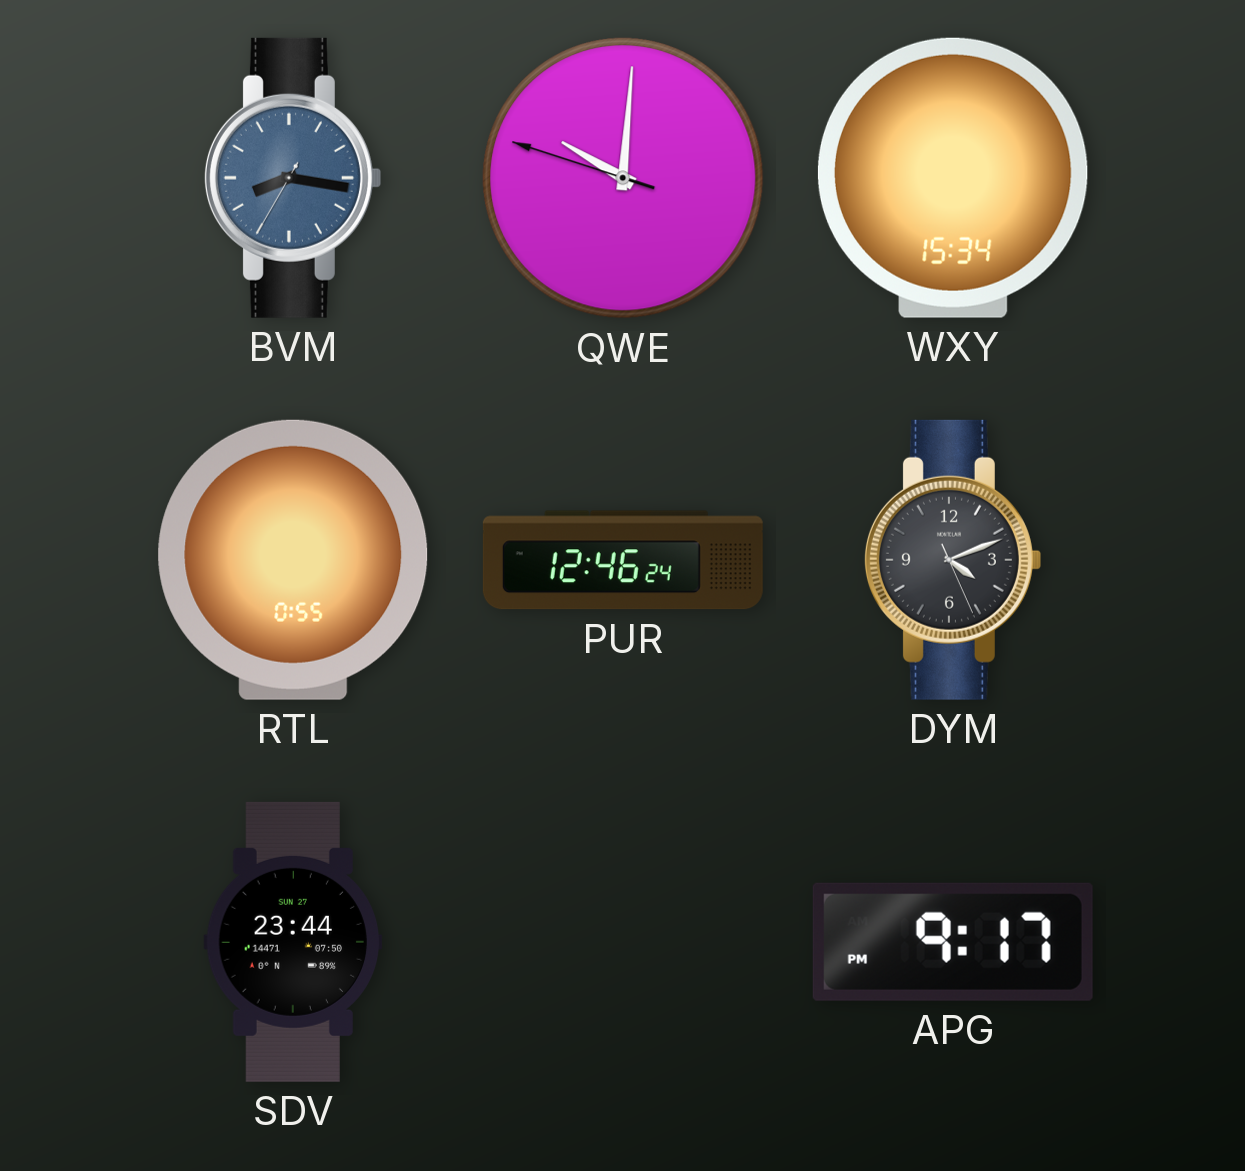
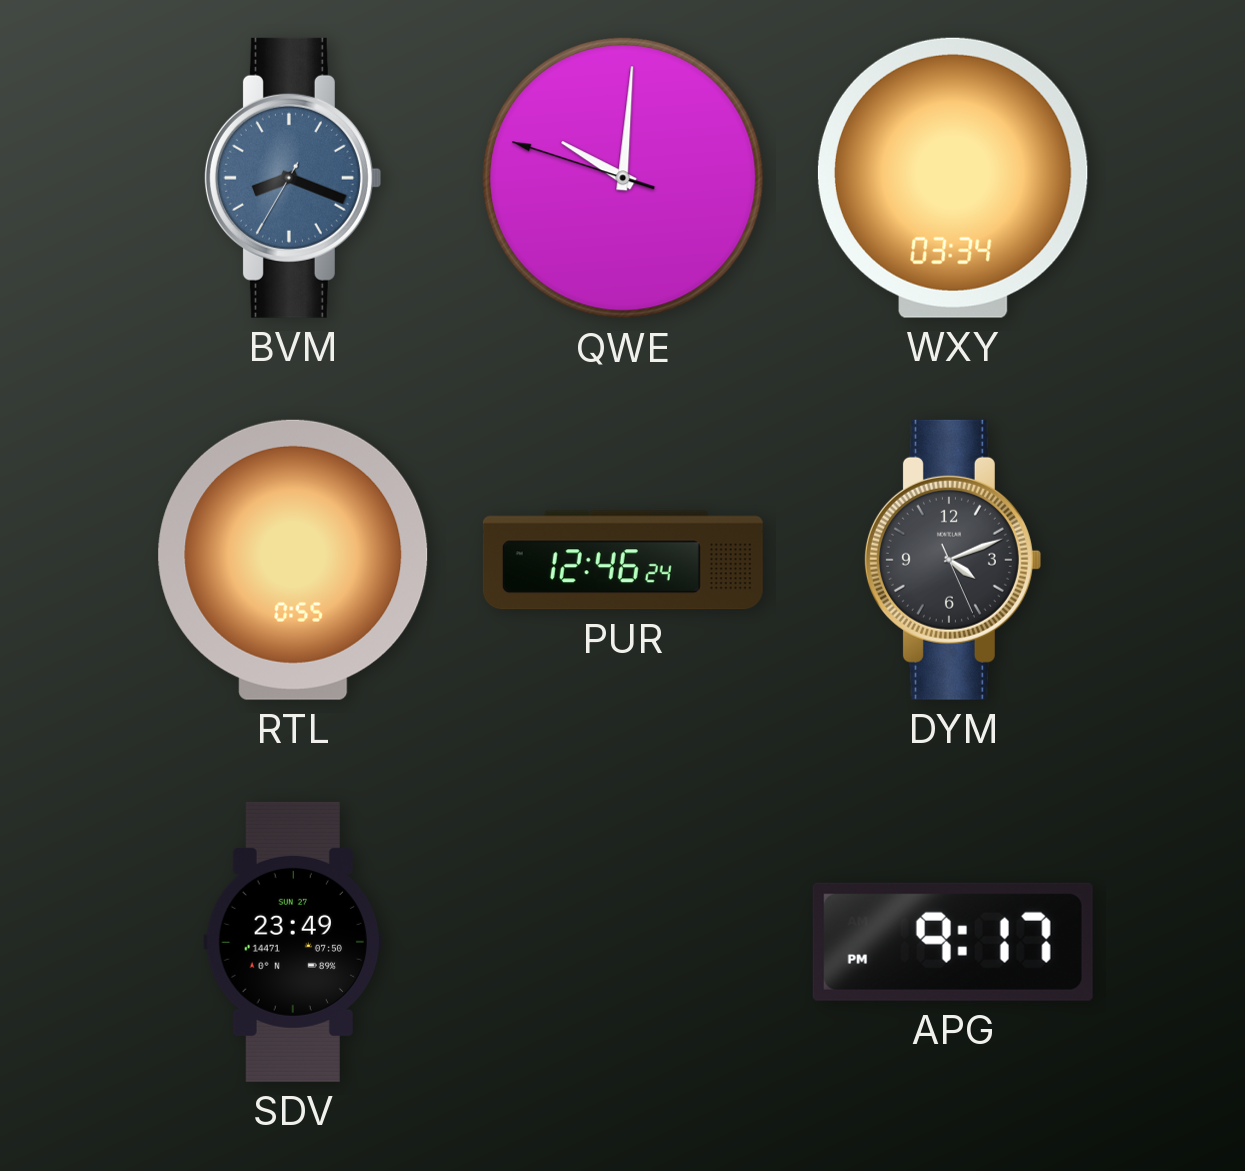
BVM: 8:16 -> 8:18 (292, 178)
WXY: 15:34 -> 03:34 (953, 178)
SDV: 23:44 -> 23:49 (293, 942)
